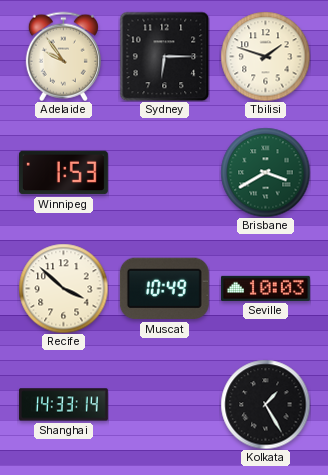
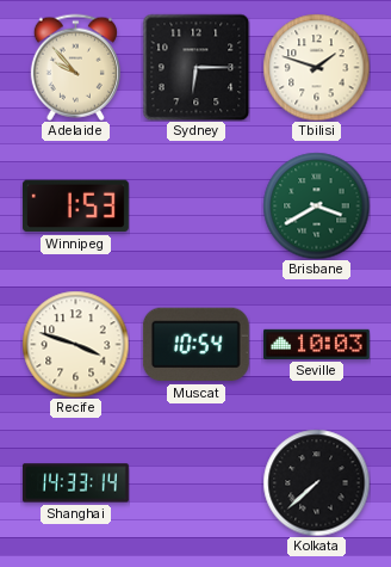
Adelaide: 9:54 -> 9:53 (75, 67)
Recife: 3:52 -> 3:48 (75, 344)
Muscat: 10:49 -> 10:54 (195, 345)
Kolkata: 1:25 -> 7:38 (316, 482)
